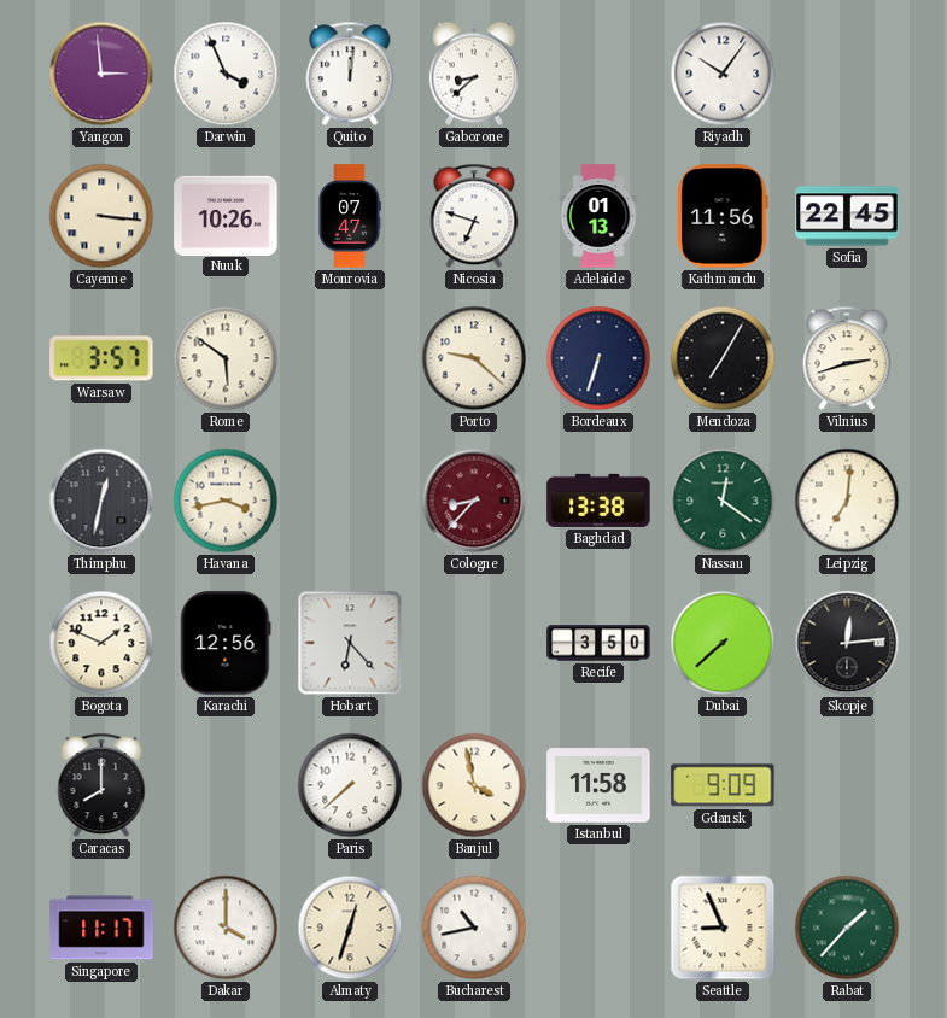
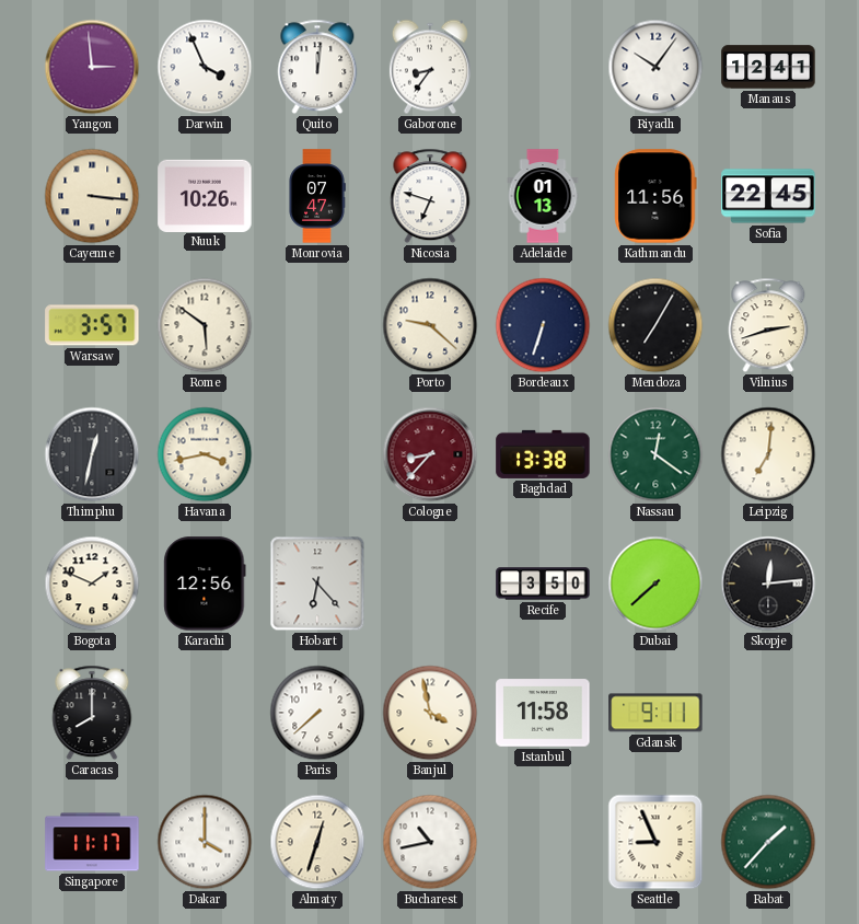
Gaborone: 8:38 -> 8:36 (430, 67)
Manaus: none -> 12:41 (768, 67)
Gdansk: 9:09 -> 9:11 (655, 713)
